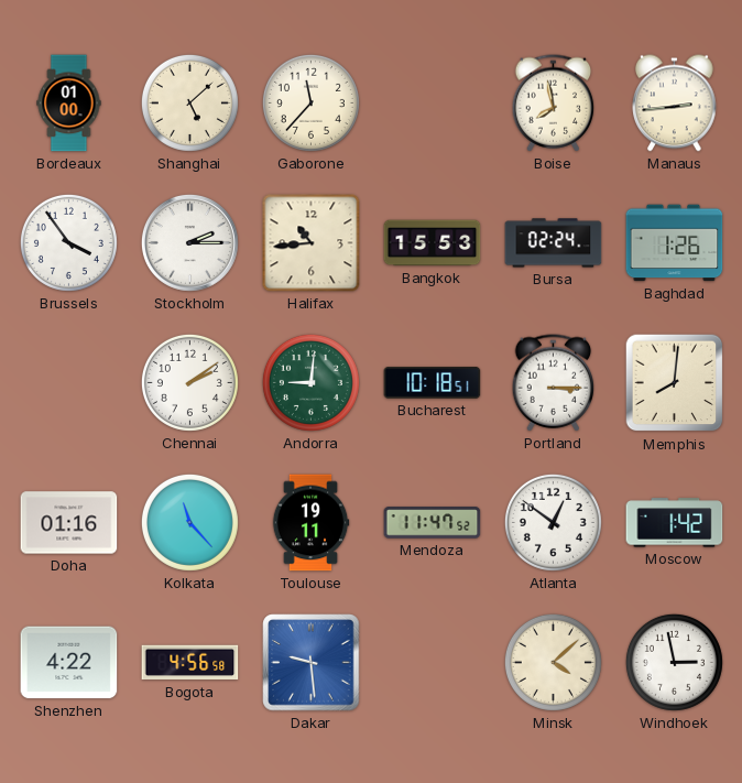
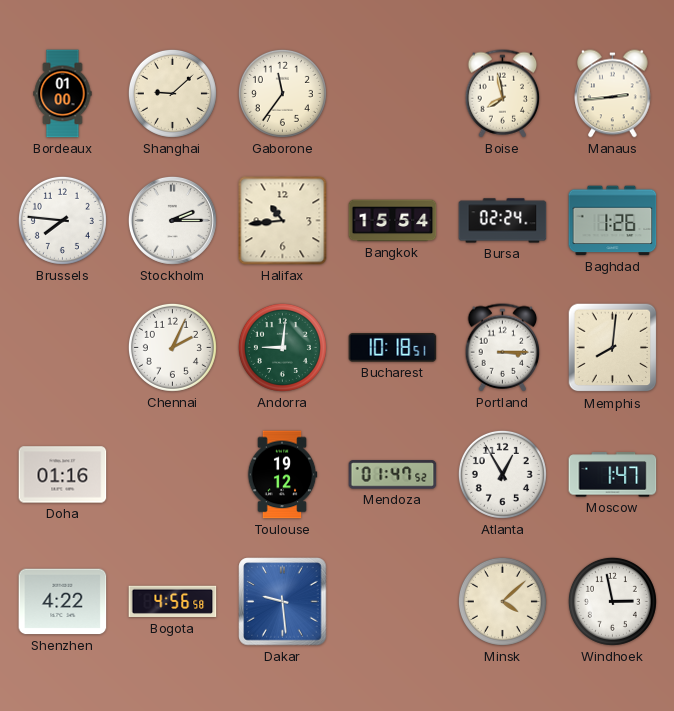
Shanghai: 5:08 -> 9:08 (172, 93)
Gaborone: 11:37 -> 11:36 (282, 93)
Brussels: 3:54 -> 7:46 (62, 220)
Bangkok: 15:53 -> 15:54 (393, 221)
Chennai: 2:09 -> 2:04 (172, 347)
Kolkata: 11:23 -> none (189, 522)
Toulouse: 19:11 -> 19:12 (282, 475)
Mendoza: 11:47 -> 01:47 (393, 475)
Atlanta: 12:51 -> 12:55 (502, 474)
Moscow: 1:42 -> 1:47 (613, 475)
